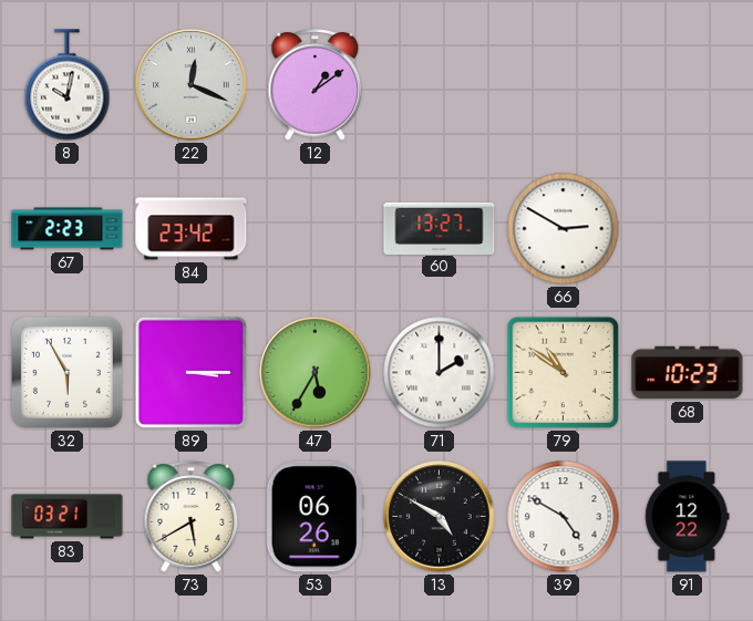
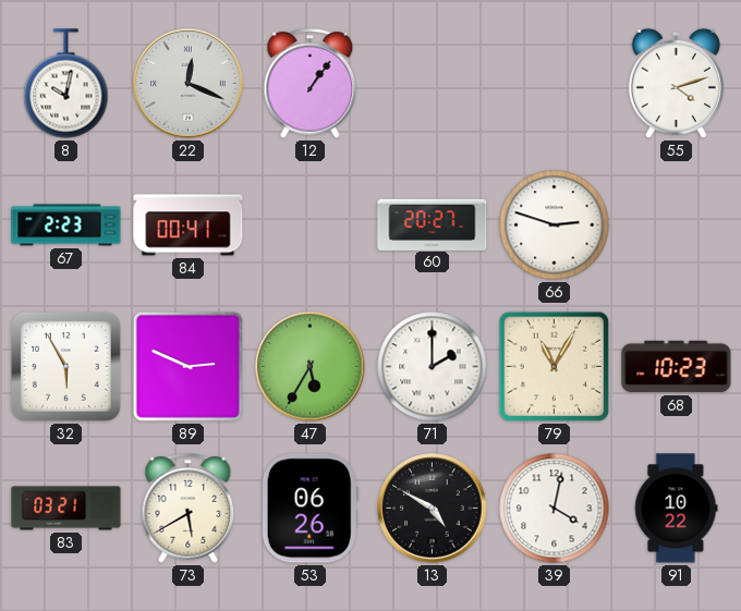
12: 1:09 -> 1:06 (311, 84)
55: none -> 4:12 (676, 83)
84: 23:42 -> 00:41 (189, 225)
60: 13:27 -> 20:27 (433, 224)
66: 2:50 -> 2:48 (555, 225)
89: 3:15 -> 2:49 (187, 366)
79: 10:51 -> 11:05 (555, 367)
39: 4:50 -> 4:02 (555, 509)
91: 12:22 -> 10:22 (677, 509)
